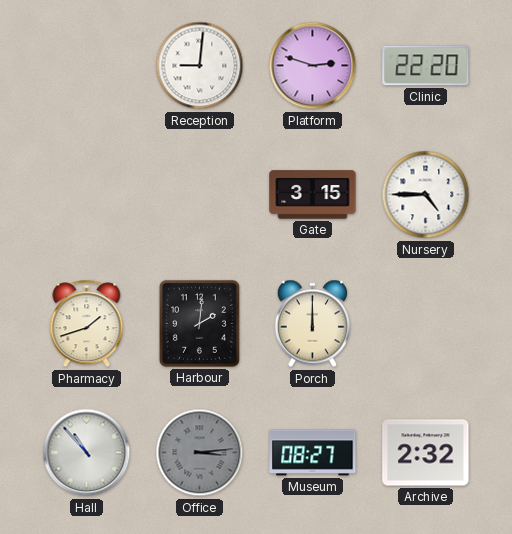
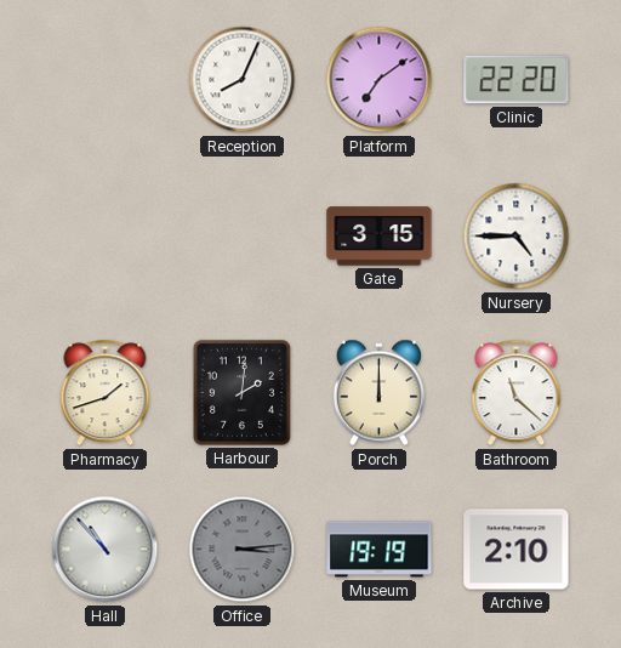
Reception: 9:01 -> 8:04 (243, 80)
Platform: 2:48 -> 7:09 (380, 80)
Bathroom: none -> 11:22 (517, 393)
Museum: 08:27 -> 19:19 (380, 550)
Archive: 2:32 -> 2:10 (517, 550)
